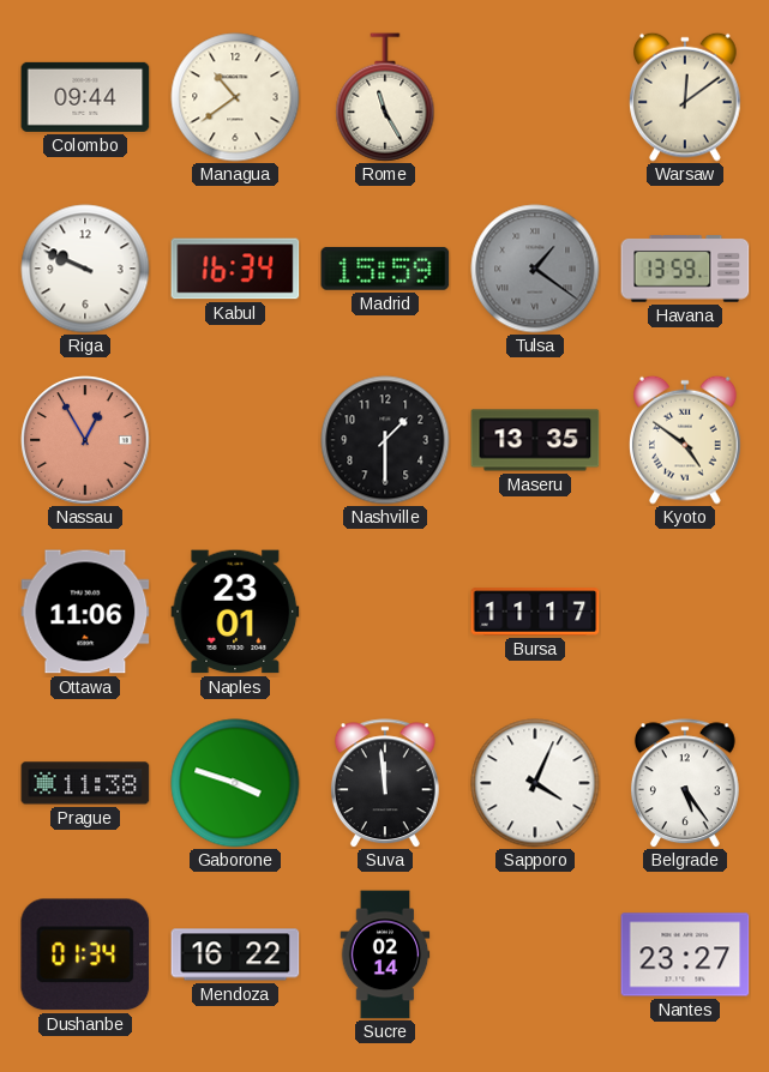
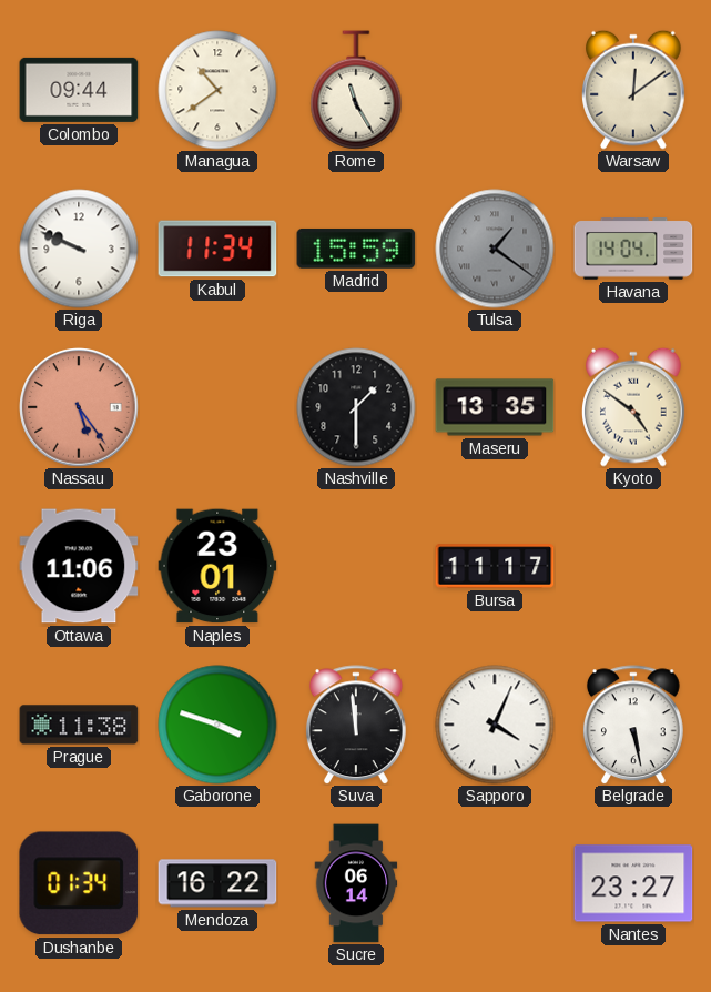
Kabul: 16:34 -> 11:34 (217, 249)
Havana: 13:59 -> 14:04 (633, 249)
Nassau: 12:55 -> 5:24 (79, 407)
Belgrade: 5:24 -> 5:28 (633, 725)
Sucre: 02:14 -> 06:14 (356, 883)
